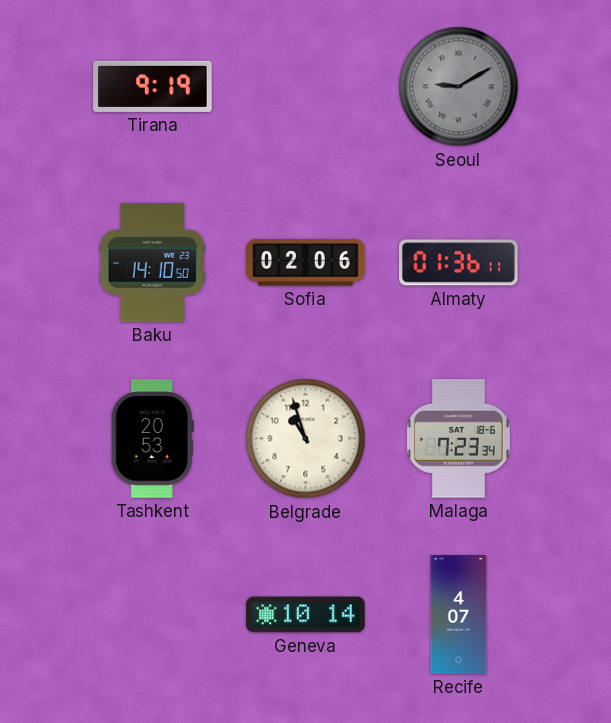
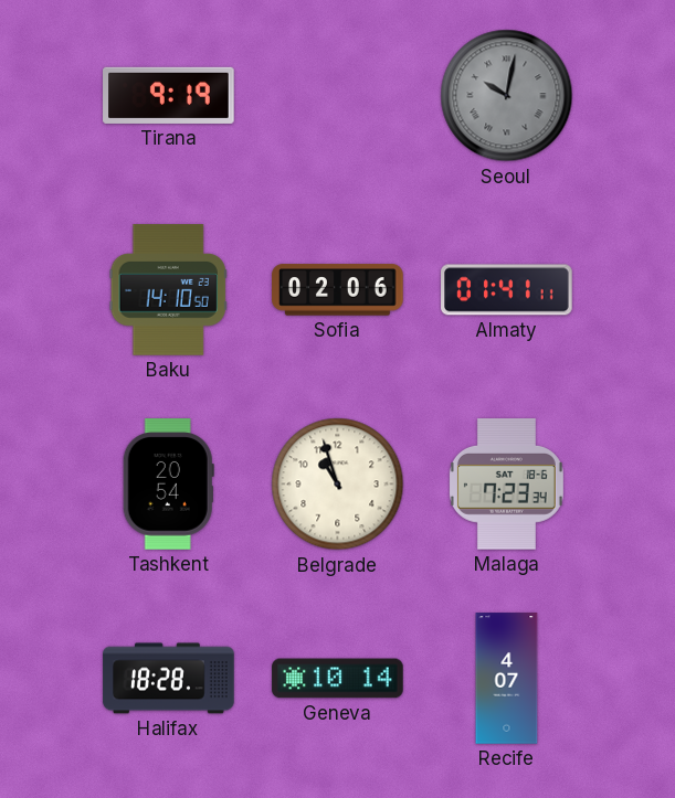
Seoul: 9:10 -> 10:02 (507, 96)
Almaty: 01:36 -> 01:41 (507, 290)
Tashkent: 20:53 -> 20:54 (168, 485)
Halifax: none -> 18:28 (169, 679)
